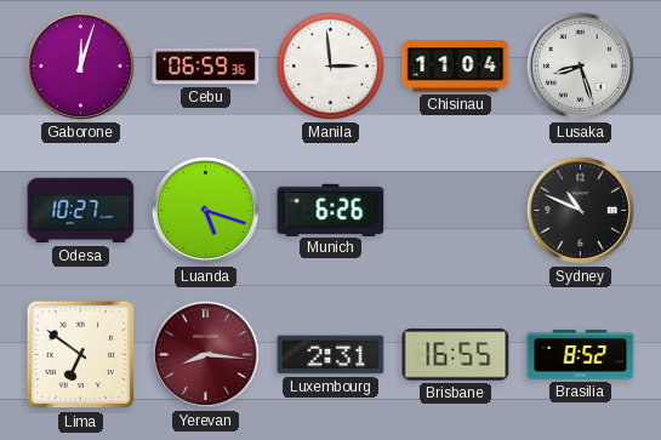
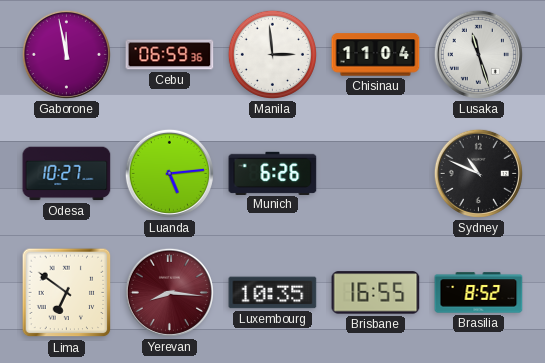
Gaborone: 12:03 -> 11:58 (66, 54)
Lusaka: 8:27 -> 11:27 (478, 54)
Luanda: 5:18 -> 5:14 (169, 173)
Luxembourg: 2:31 -> 10:35 (273, 293)
